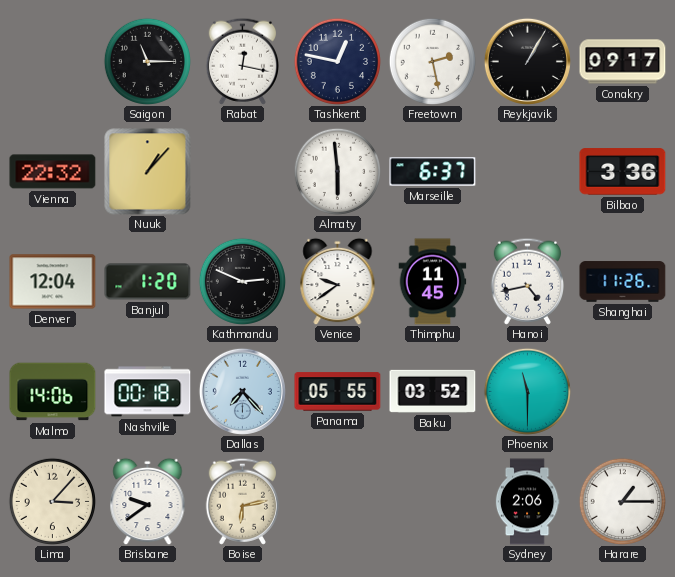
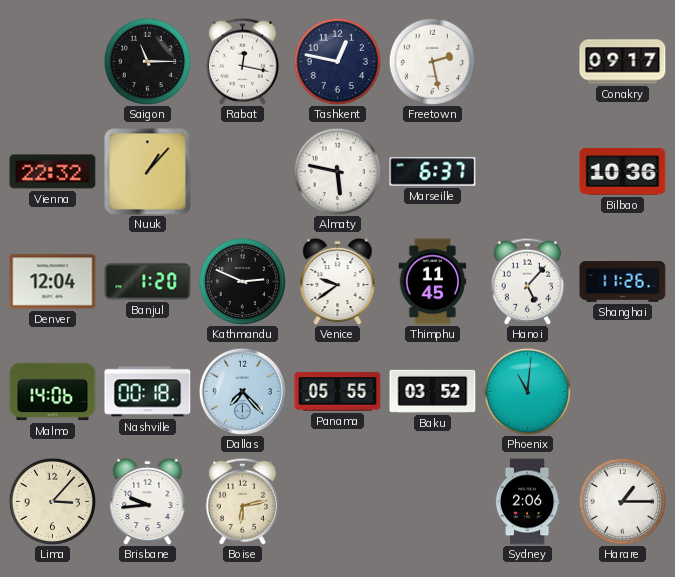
Reykjavik: 1:05 -> none (527, 61)
Almaty: 5:59 -> 5:47 (337, 171)
Bilbao: 3:36 -> 10:36 (623, 172)
Hanoi: 4:43 -> 5:07 (527, 281)
Phoenix: 11:30 -> 11:01 (527, 391)
Brisbane: 9:39 -> 9:44 (148, 501)
